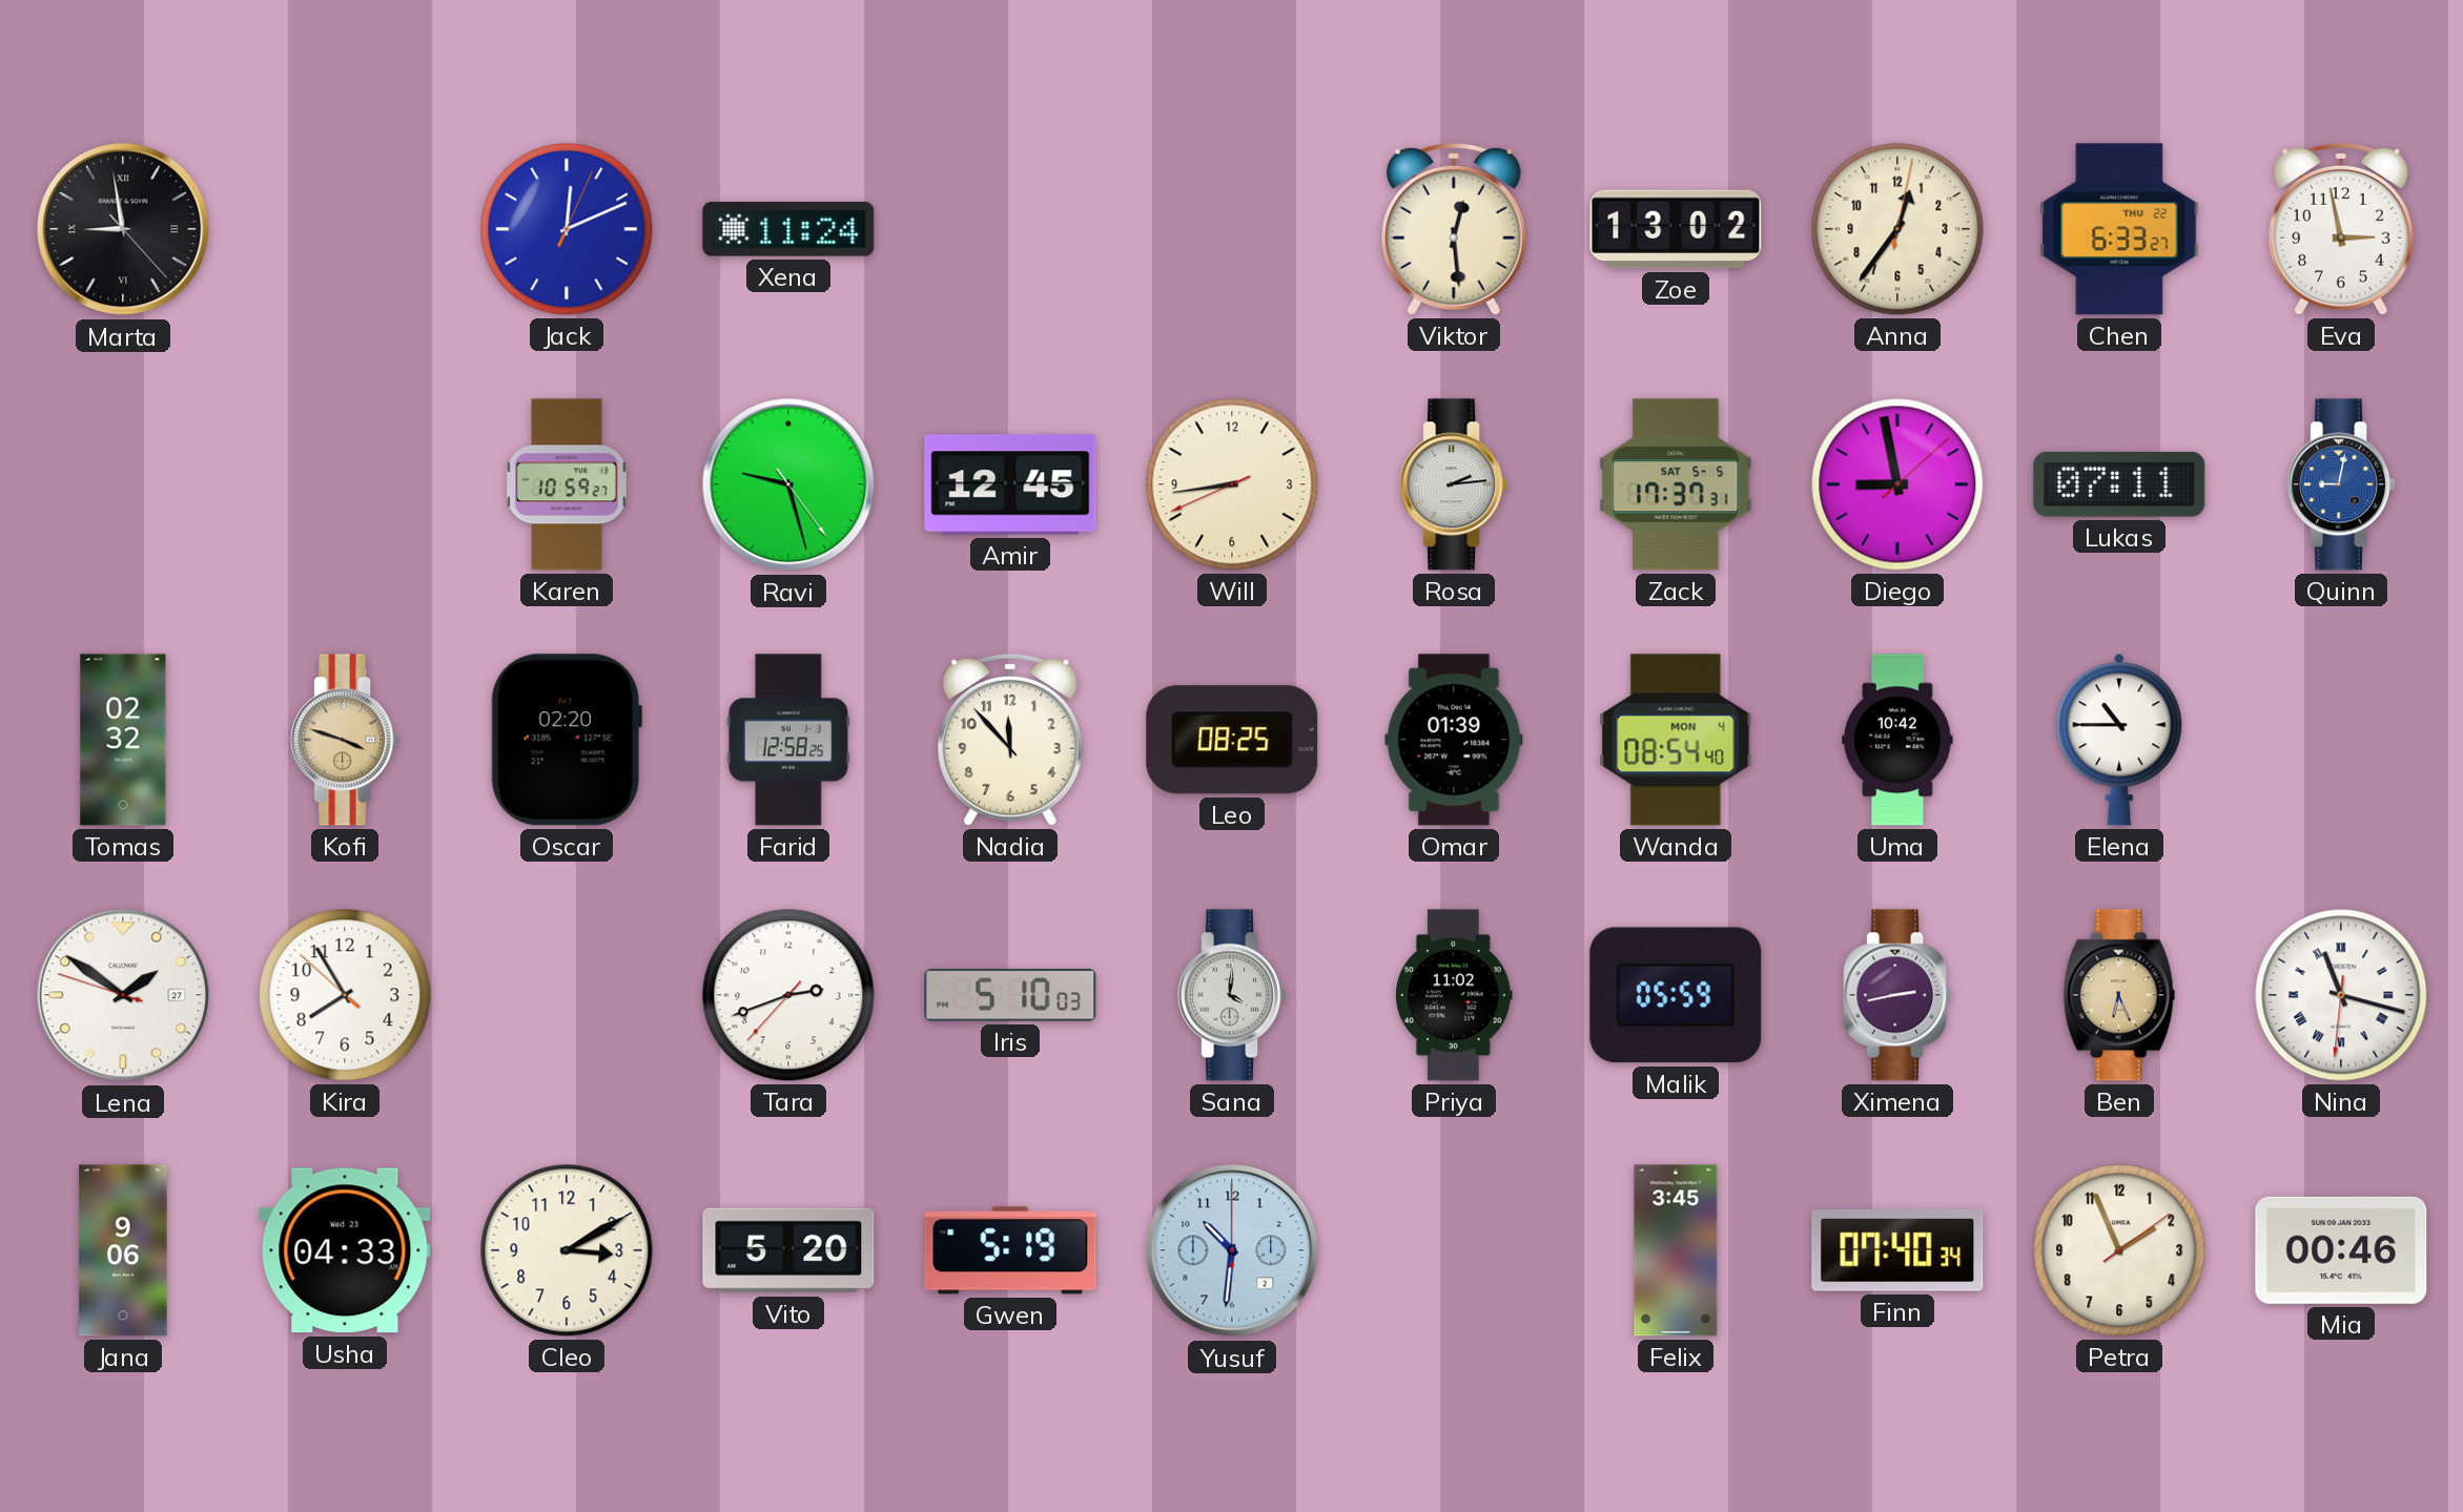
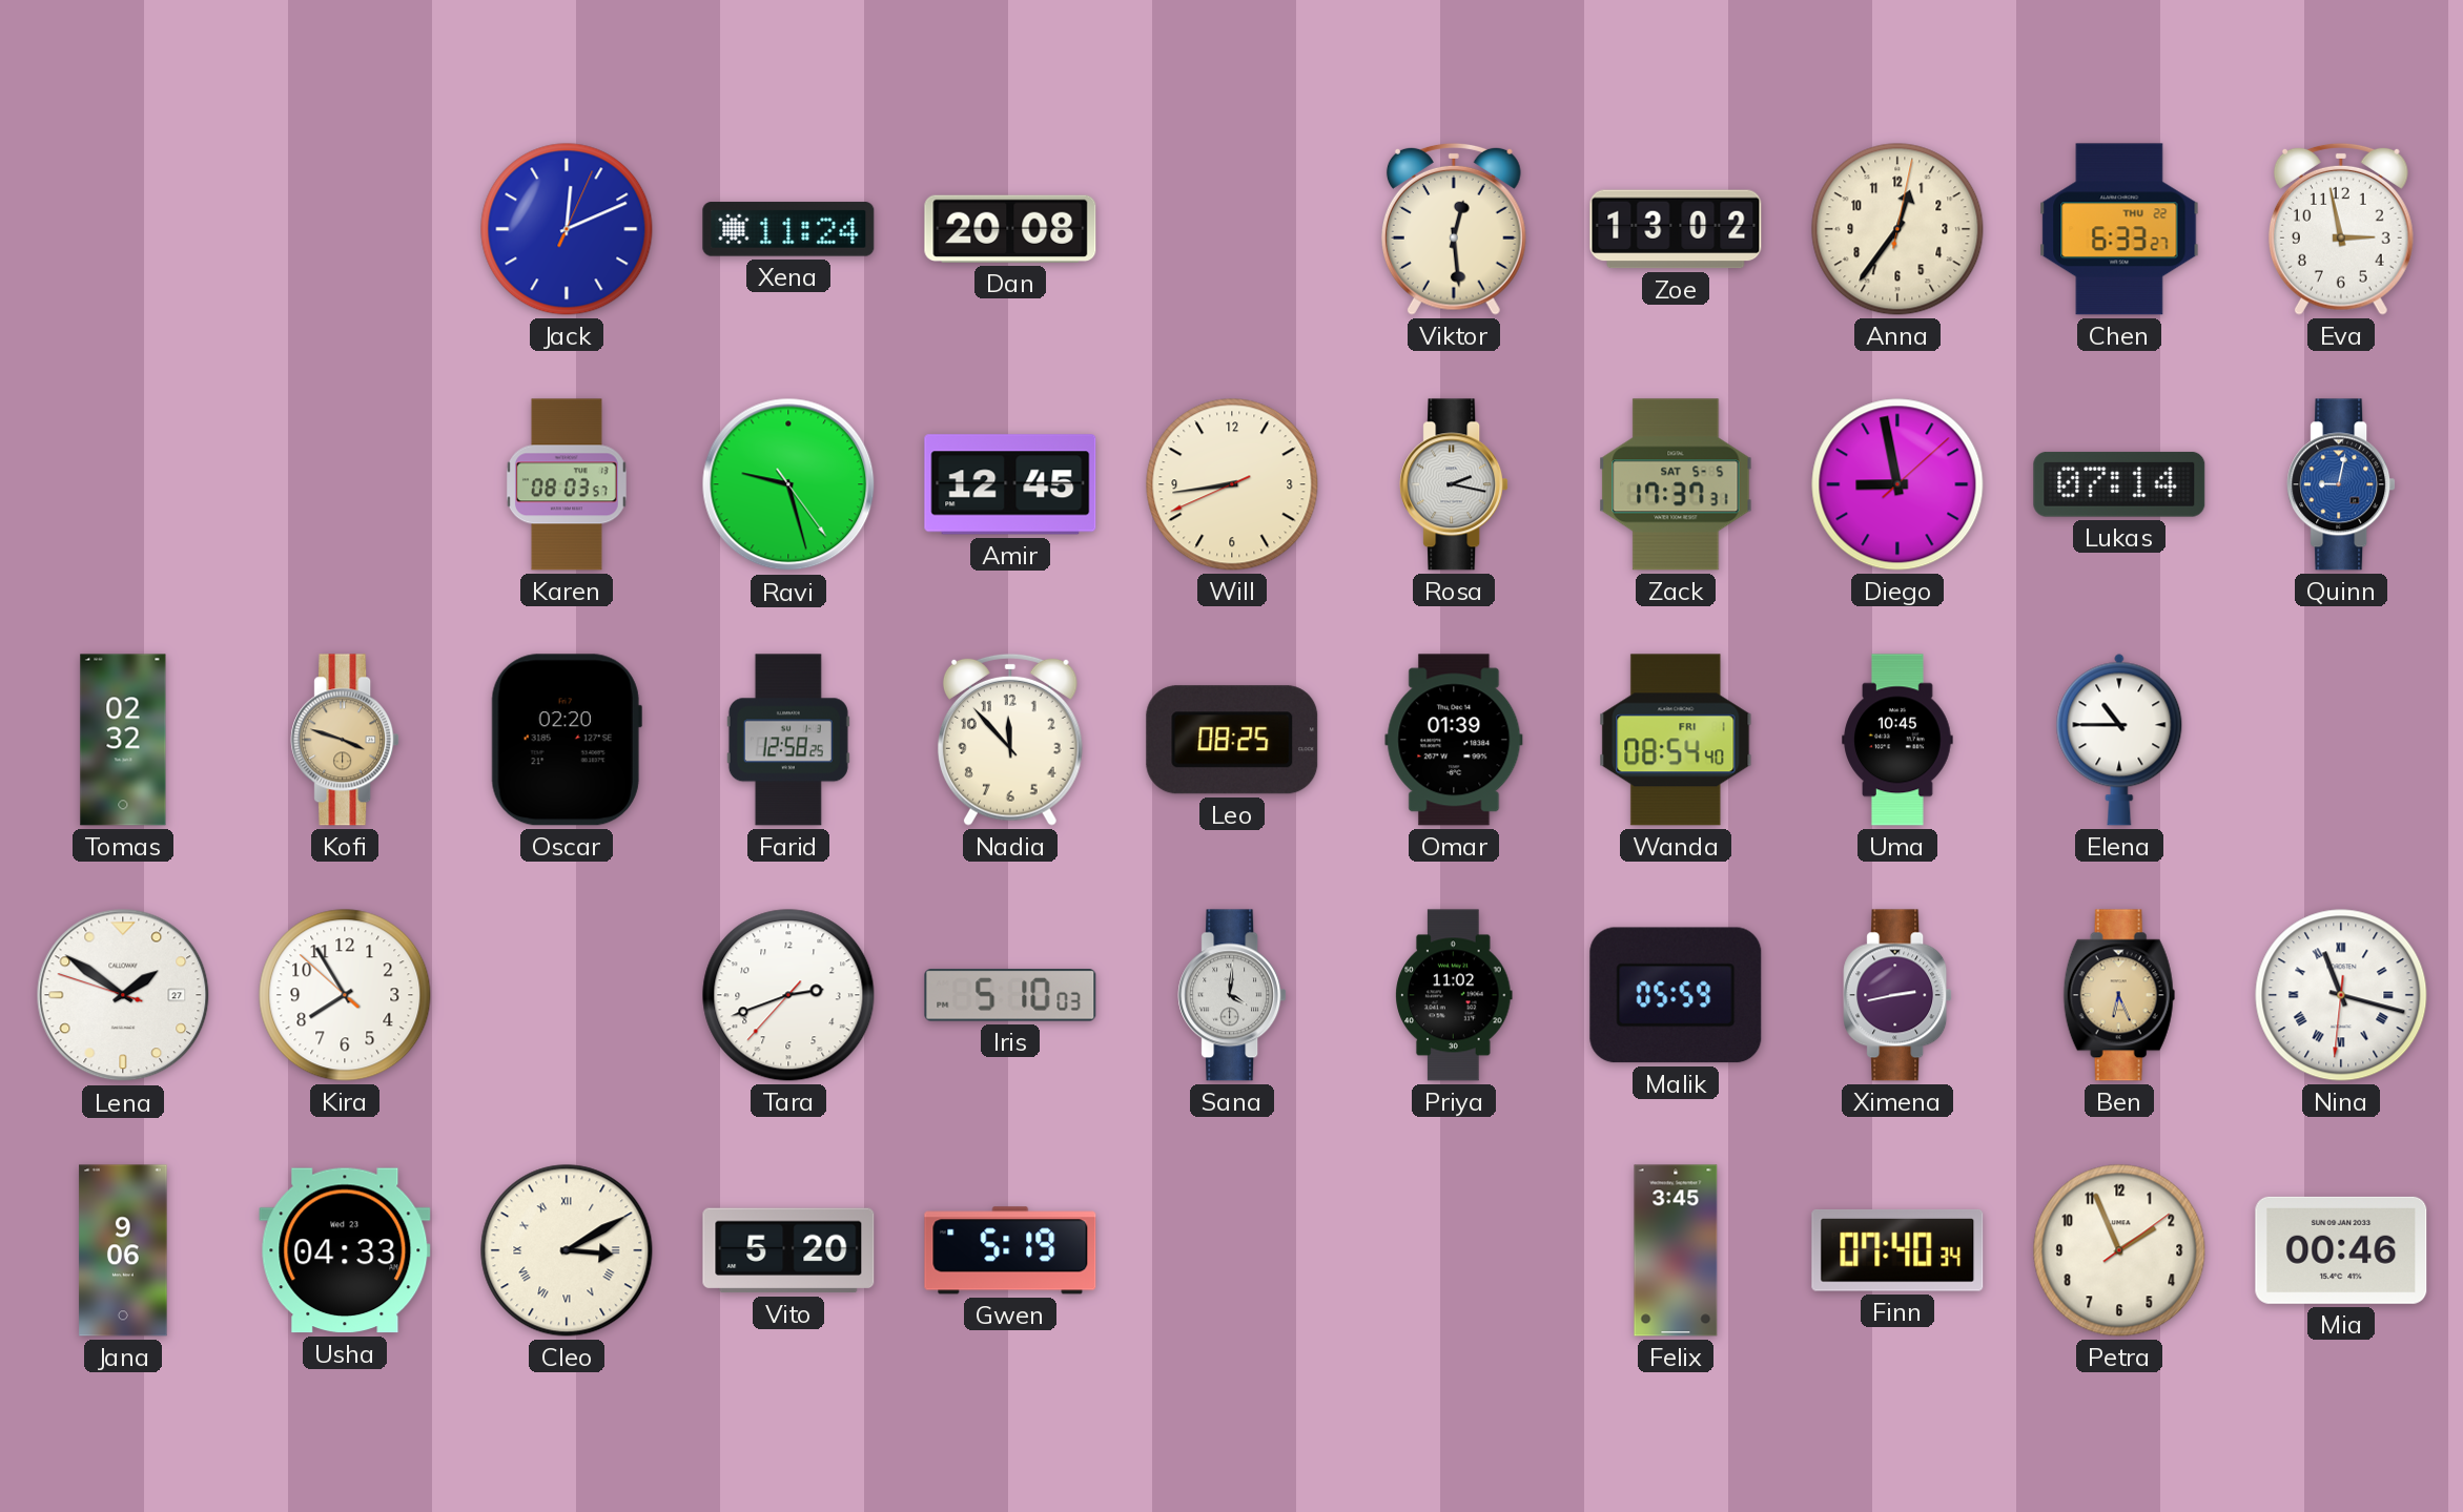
Marta: 8:58 -> none (123, 229)
Dan: none -> 20:08 (1010, 229)
Karen: 10:59 -> 08:03 (567, 484)
Rosa: 2:14 -> 2:17 (1454, 484)
Lukas: 07:11 -> 07:14 (2119, 484)
Wanda date: MON 4 -> FRI 1 (1676, 740)
Uma: 10:42 -> 10:45 (1897, 740)
Cleo numerals: Arabic -> Roman (567, 1250)
Yusuf: 10:31 -> none (1232, 1250)
